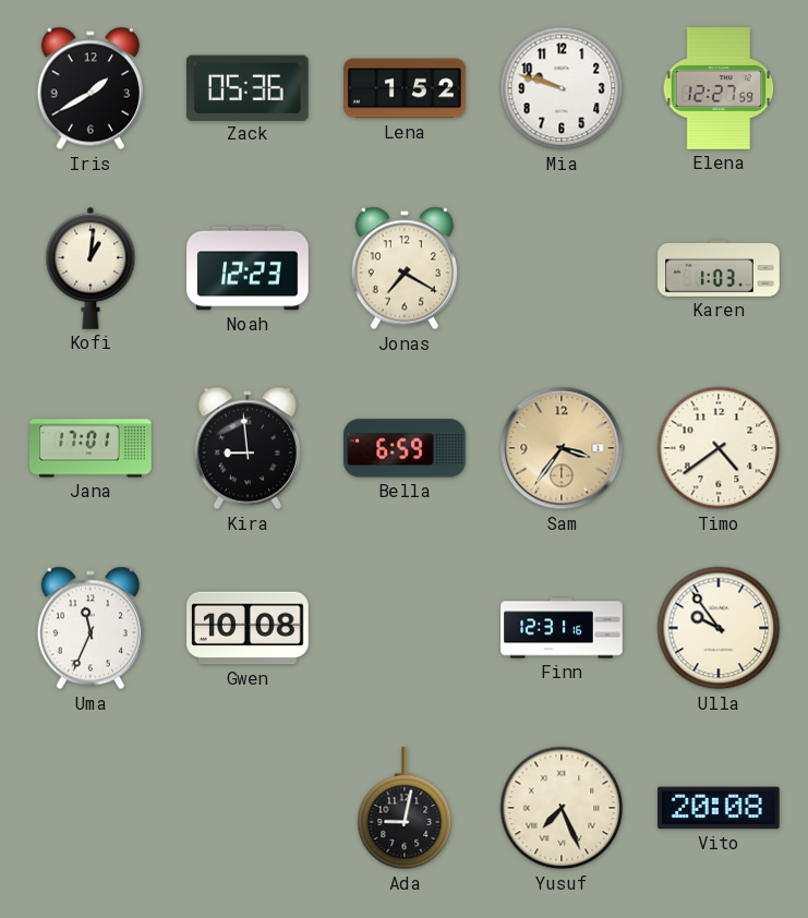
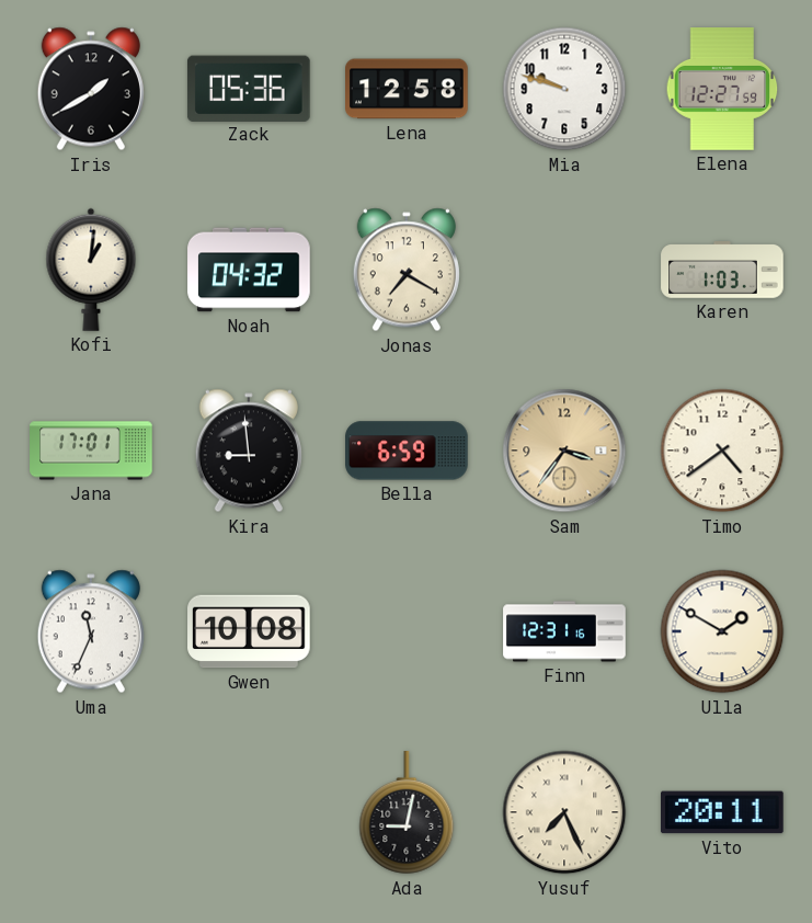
Lena: 1:52 -> 12:58 (408, 89)
Noah: 12:23 -> 04:32 (249, 270)
Ulla: 9:54 -> 1:50 (722, 631)
Vito: 20:08 -> 20:11 (723, 812)
